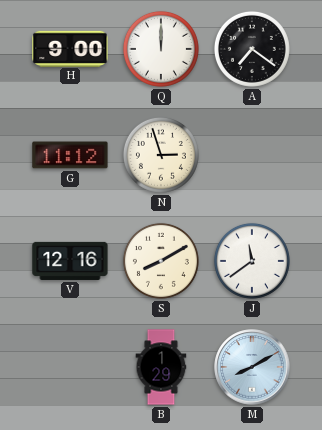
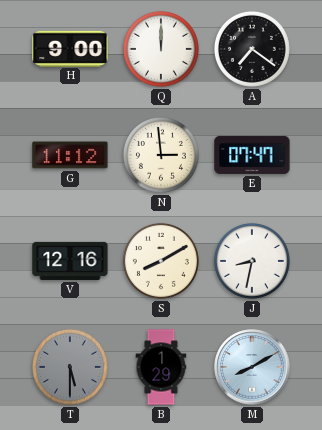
N: 2:57 -> 2:59 (161, 155)
E: none -> 07:47 (252, 155)
J: 11:39 -> 8:32 (252, 261)
T: none -> 5:30 (70, 367)
